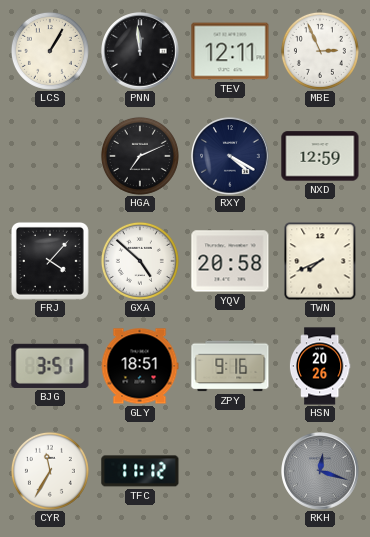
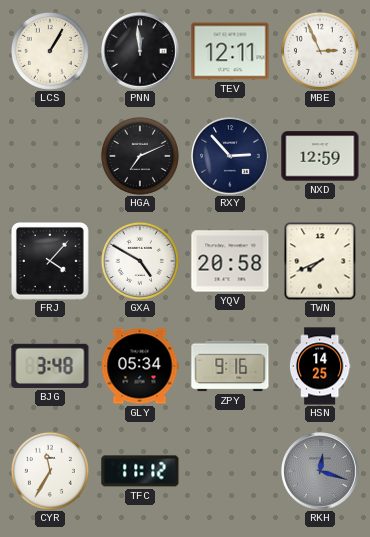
RXY: 4:20 -> 2:53 (230, 156)
GXA: 4:52 -> 4:50 (140, 261)
BJG: 3:51 -> 3:48 (50, 366)
GLY: 18:51 -> 05:34 (140, 366)
HSN: 20:26 -> 14:25 (320, 366)
